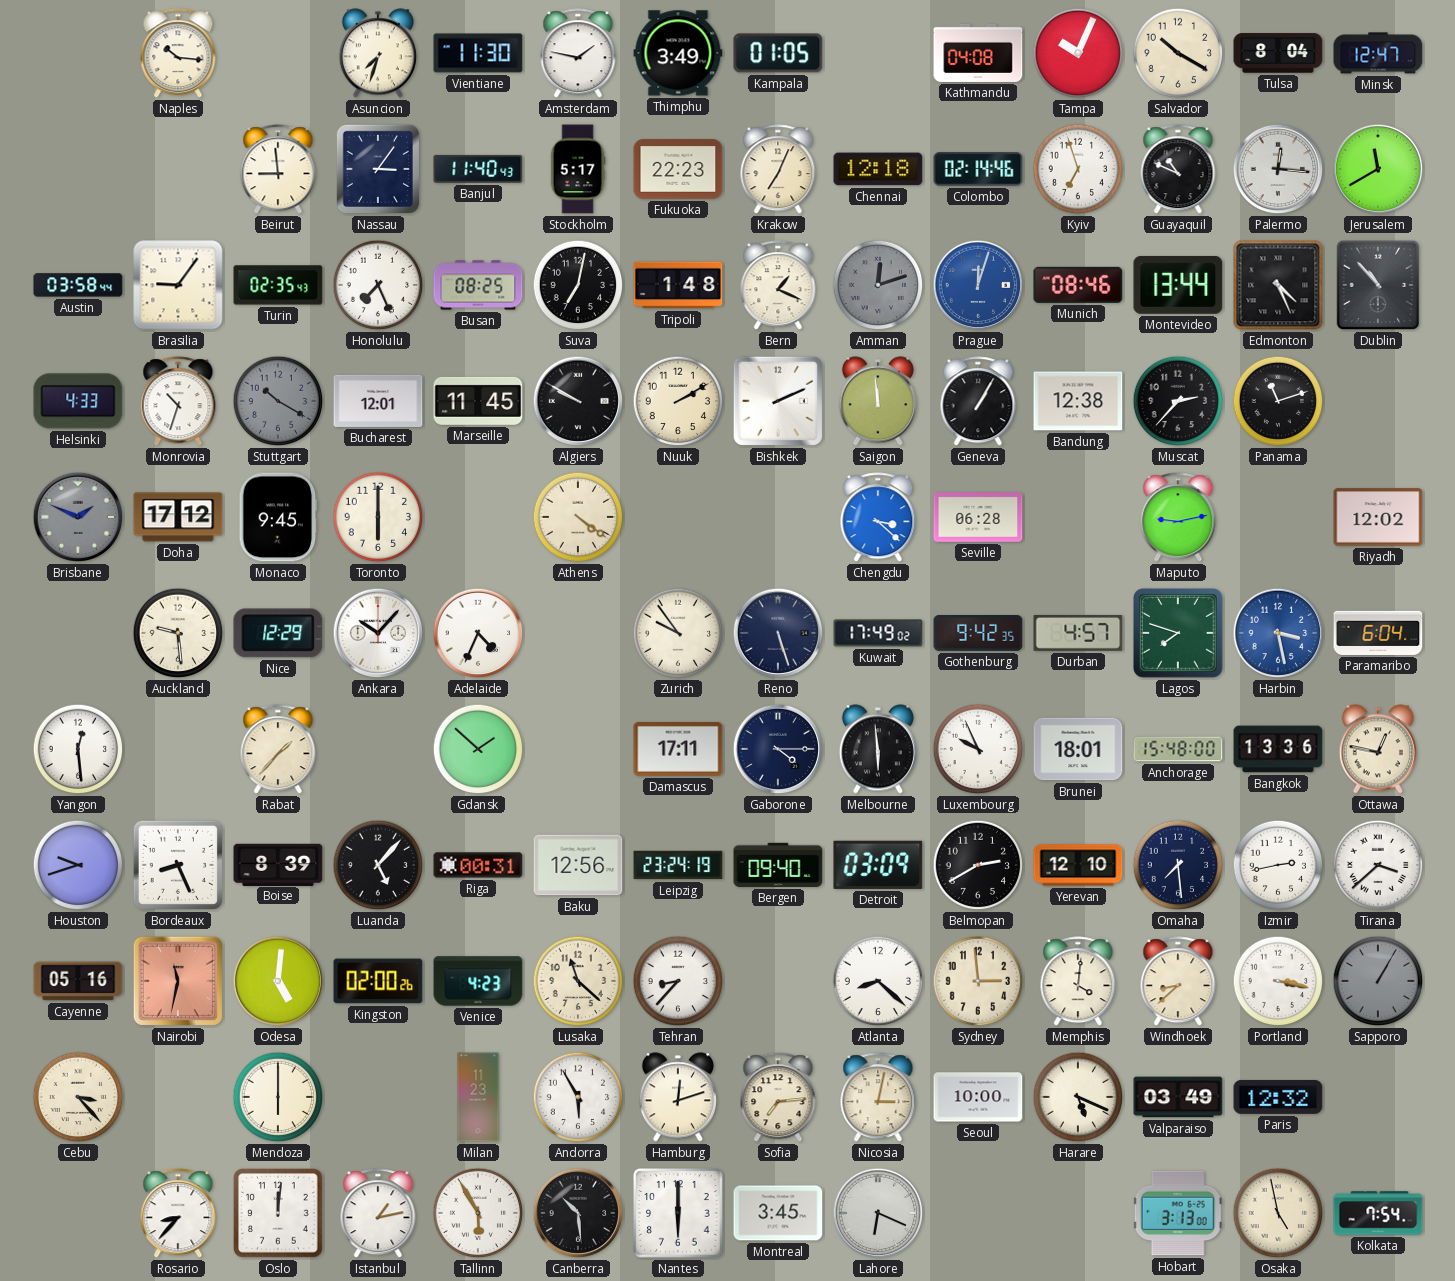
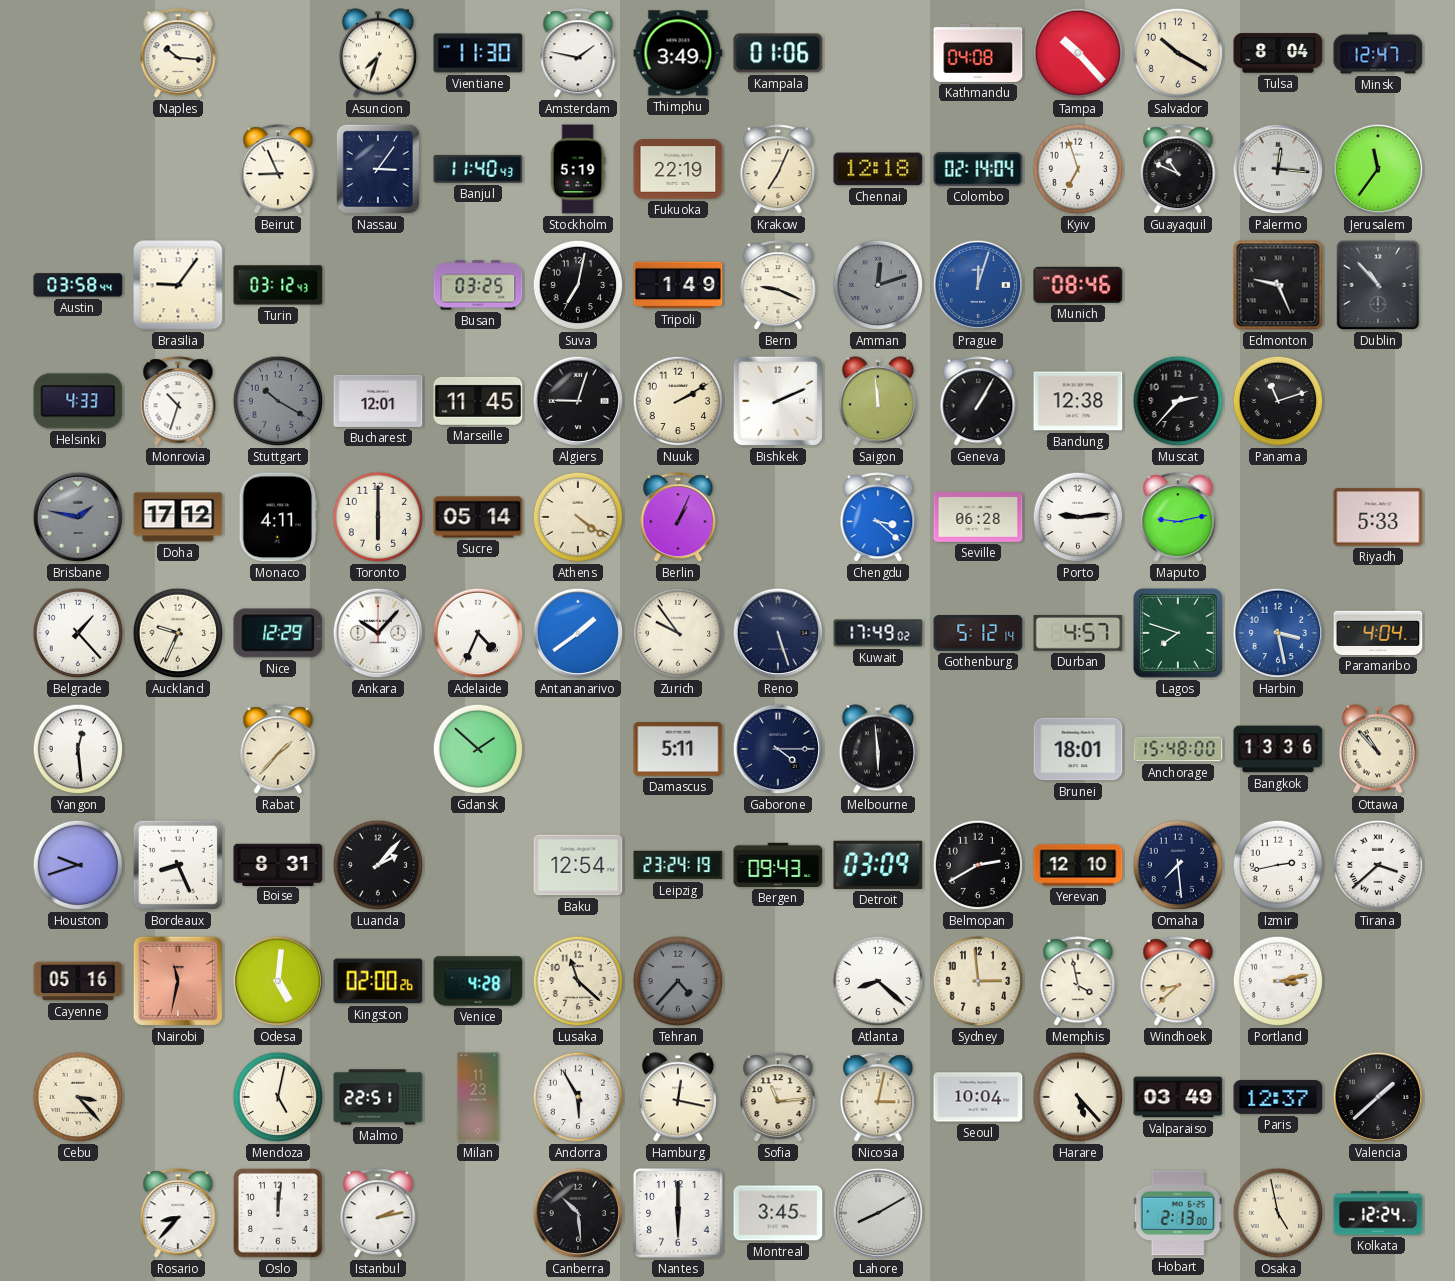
Kampala: 01:05 -> 01:06 (778, 53)
Tampa: 10:04 -> 10:23 (1078, 53)
Beirut: 8:59 -> 8:56 (278, 170)
Stockholm: 5:17 -> 5:19 (578, 169)
Fukuoka: 22:23 -> 22:19 (678, 169)
Colombo: 02:14:46 -> 02:14:04 (978, 169)
Jerusalem: 11:40 -> 11:36 (1378, 169)
Turin: 02:35 -> 03:12 (278, 285)
Honolulu: 7:26 -> none (378, 285)
Busan: 08:25 -> 03:25 (478, 285)
Tripoli: 1:48 -> 1:49 (678, 285)
Bern: 1:19 -> 9:19 (778, 286)
Montevideo: 13:44 -> none (1178, 285)
Edmonton: 4:26 -> 9:26 (1278, 285)
Algiers: 9:50 -> 9:03 (578, 401)
Brisbane: 1:49 -> 1:47 (78, 517)
Monaco: 9:45 -> 4:11 (278, 517)
Sucre: none -> 05:14 (478, 517)
Berlin: none -> 1:04 (678, 518)
Porto: none -> 9:14 (1078, 517)
Riyadh: 12:02 -> 5:33 (1378, 517)
Belgrade: none -> 1:23 (78, 633)
Auckland: 9:29 -> 9:34 (178, 633)
Antananarivo: none -> 1:39 (578, 633)
Gothenburg: 9:42 -> 5:12 (978, 634)
Paramaribo: 6:04 -> 4:04 (1378, 633)
Damascus: 17:11 -> 5:11 (678, 749)
Luxembourg: 9:56 -> none (978, 749)
Ottawa: 12:47 -> 10:53 (1378, 749)
Boise: 8:39 -> 8:31 (278, 864)
Luanda: 5:07 -> 2:07 (378, 865)
Riga: 00:31 -> none (478, 865)
Baku: 12:56 -> 12:54 (578, 865)
Bergen: 09:40 -> 09:43 (778, 865)
Venice: 4:23 -> 4:28 (478, 981)
Tehran: 8:37 -> 4:37 (678, 981)
Tehran dial: white -> grey (678, 981)
Memphis: 4:01 -> 3:58 (1078, 982)
Portland: 3:17 -> 3:13 (1278, 981)
Sapporo: 1:05 -> none (1378, 981)
Mendoza: 6:00 -> 5:02 (278, 1097)
Malmo: none -> 22:51 (378, 1097)
Hamburg: 12:12 -> 12:17 (678, 1097)
Sofia: 7:14 -> 11:14 (778, 1098)
Seoul: 10:00 -> 10:04 (978, 1097)
Harare: 5:19 -> 5:23 (1078, 1097)
Paris: 12:32 -> 12:37 (1278, 1097)
Valencia: none -> 1:38 (1378, 1097)
Istanbul: 1:13 -> 2:13 (378, 1214)
Tallinn: 5:55 -> none (478, 1213)
Lahore: 6:19 -> 8:10 (878, 1213)
Hobart: 3:13 -> 2:13 (1178, 1213)
Kolkata: 7:54 -> 12:24 (1378, 1213)
